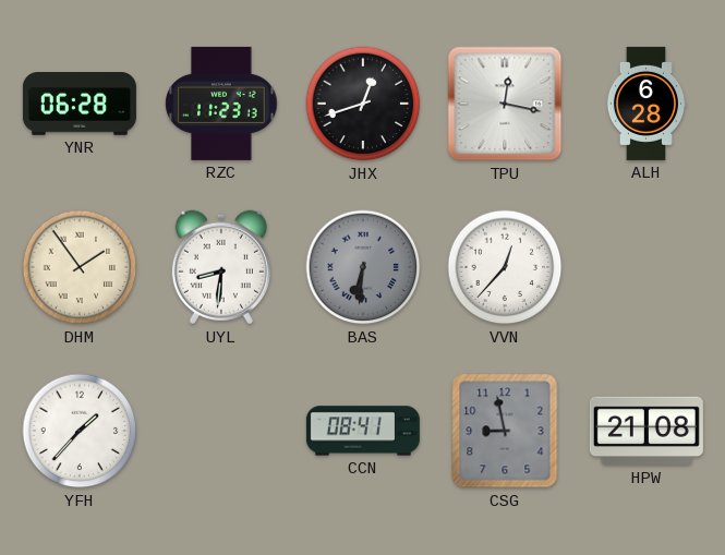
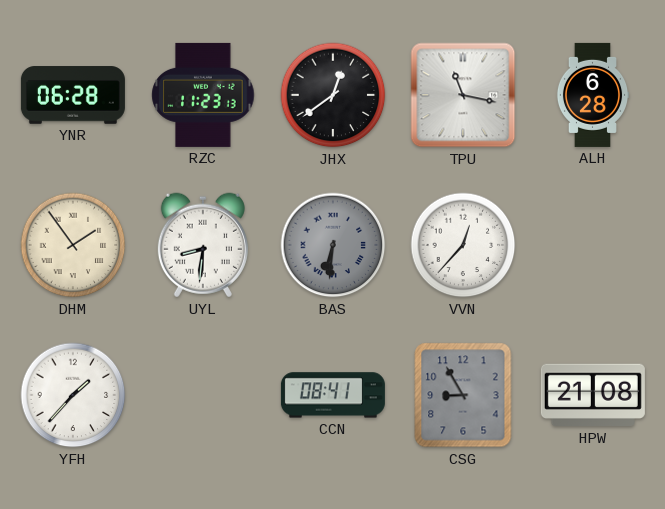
JHX: 12:42 -> 12:39 (333, 95)
TPU: 12:17 -> 11:17 (463, 95)
CSG: 8:58 -> 8:55 (463, 395)
